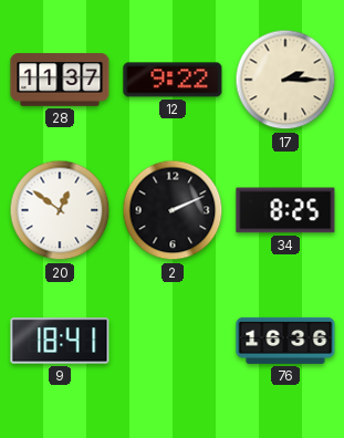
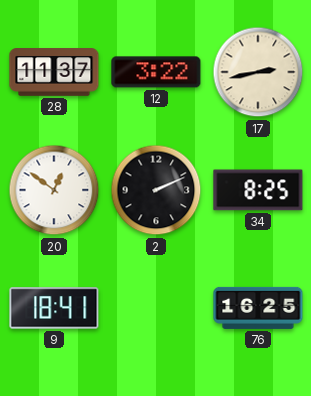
12: 9:22 -> 3:22 (156, 72)
17: 2:15 -> 2:43 (258, 72)
76: 16:36 -> 16:25 (258, 308)
